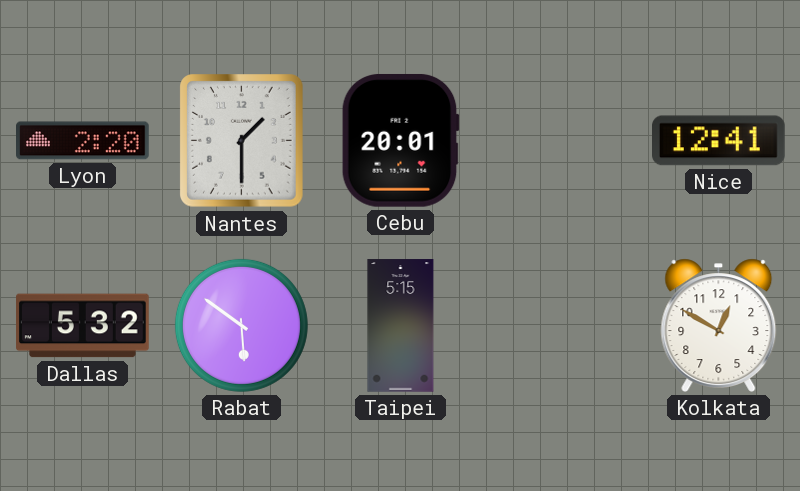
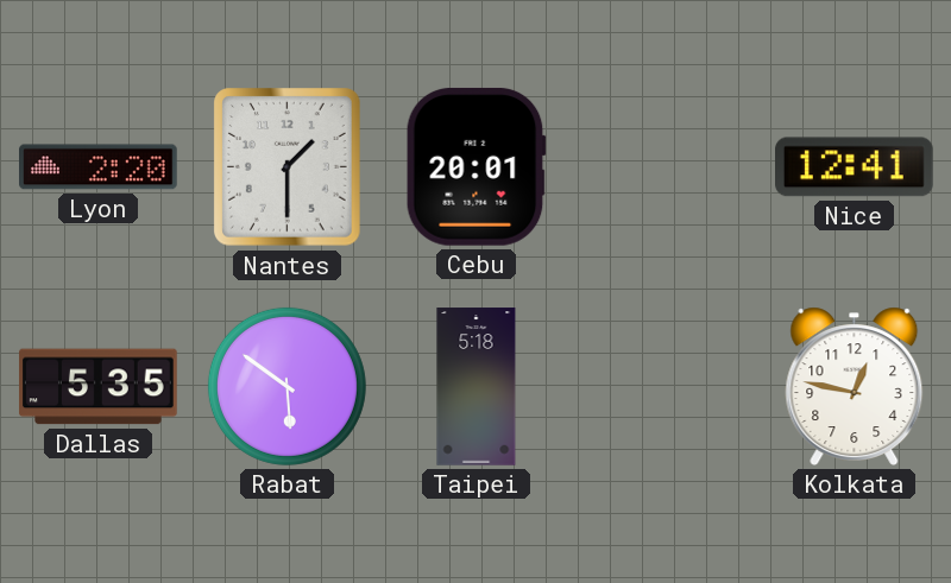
Dallas: 5:32 -> 5:35 (99, 387)
Taipei: 5:15 -> 5:18 (477, 387)
Kolkata: 12:50 -> 12:47 (855, 386)
